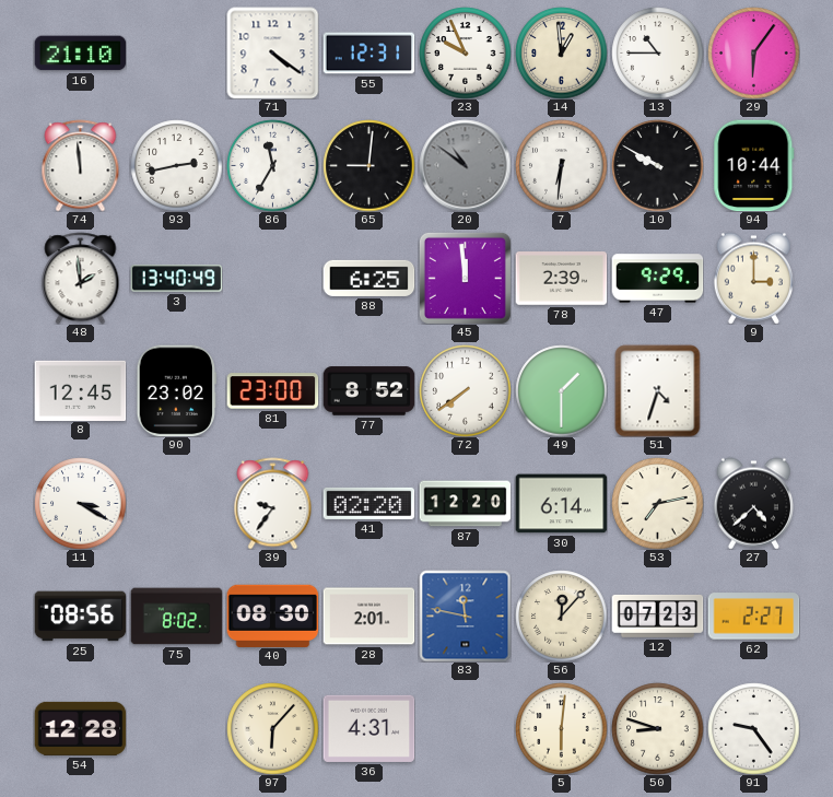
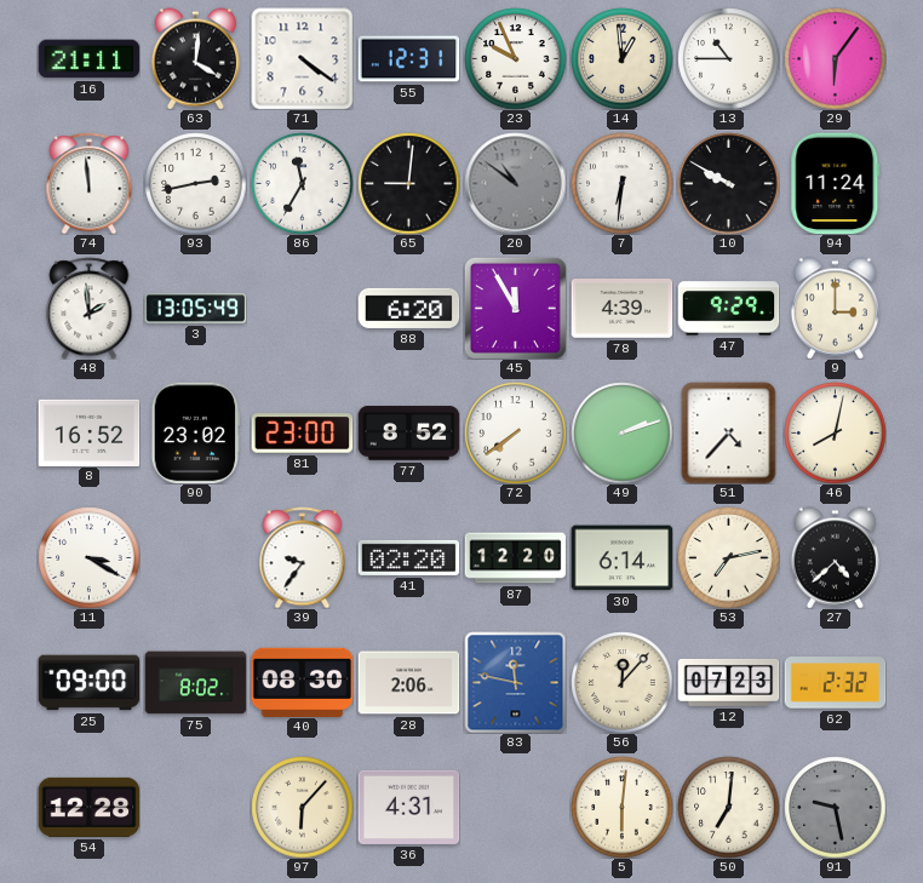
16: 21:10 -> 21:11 (88, 59)
63: none -> 4:01 (195, 58)
94: 10:44 -> 11:24 (836, 183)
3: 13:40 -> 13:05 (195, 309)
88: 6:25 -> 6:20 (408, 308)
45: 11:59 -> 11:55 (515, 308)
78: 2:39 -> 4:39 (621, 309)
8: 12:45 -> 16:52 (88, 432)
49: 1:30 -> 2:12 (621, 432)
51: 4:33 -> 4:37 (729, 432)
46: none -> 8:02 (835, 432)
25: 08:56 -> 09:00 (88, 683)
28: 2:01 -> 2:06 (408, 683)
62: 2:27 -> 2:32 (835, 683)
50: 8:48 -> 7:01 (728, 807)
91: 9:24 -> 9:28 (835, 807)
91 dial: white -> grey (835, 807)
